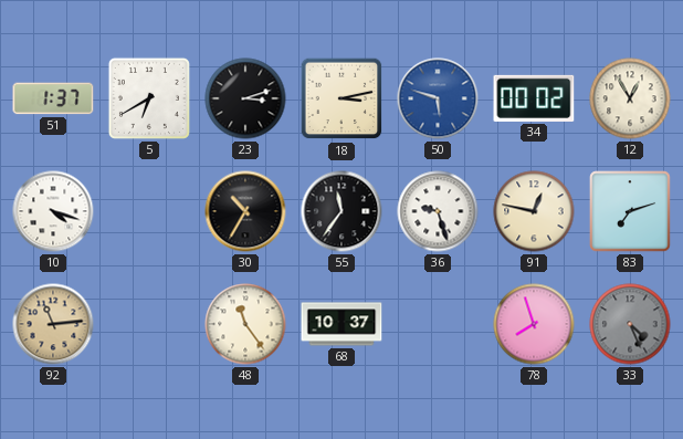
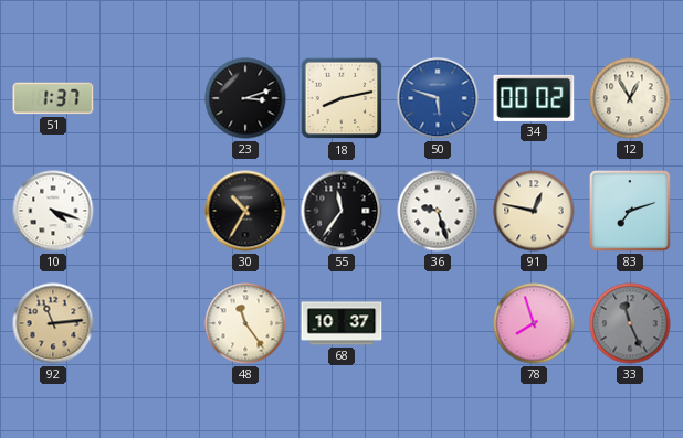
5: 6:40 -> none (149, 98)
18: 3:13 -> 8:13 (341, 98)
33: 4:26 -> 11:26 (630, 323)
